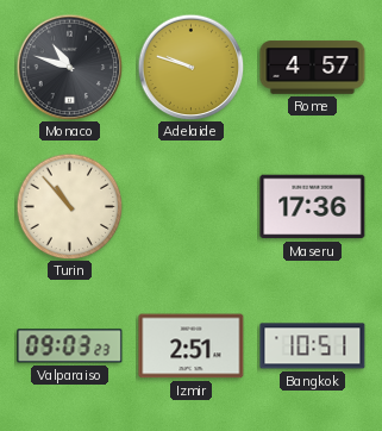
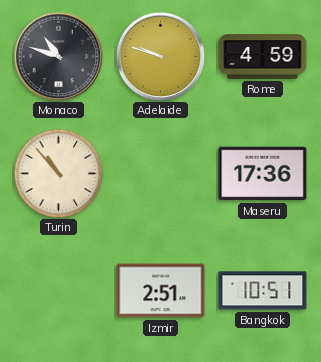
Rome: 4:57 -> 4:59 (263, 57)
Valparaiso: 09:03 -> none (70, 346)
